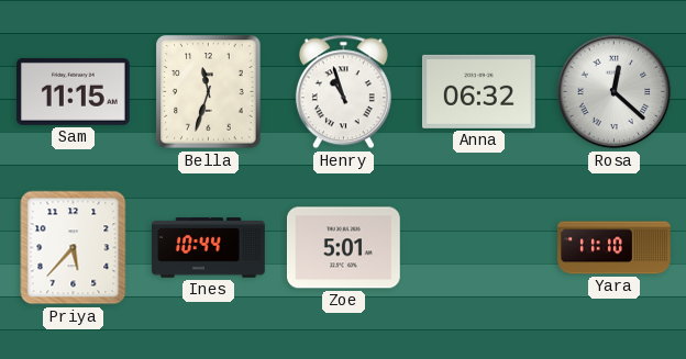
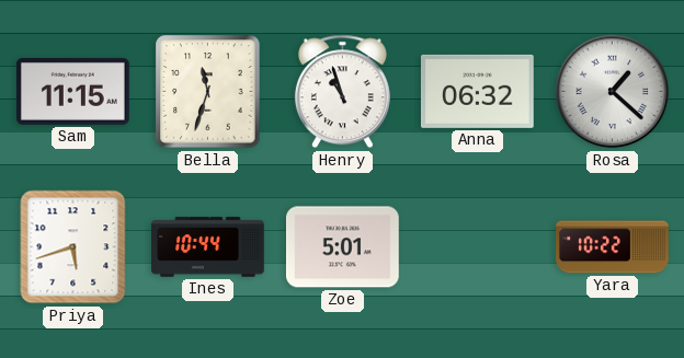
Rosa: 12:22 -> 1:22 (613, 92)
Priya: 5:37 -> 5:42 (73, 247)
Yara: 11:10 -> 10:22 (613, 247)
